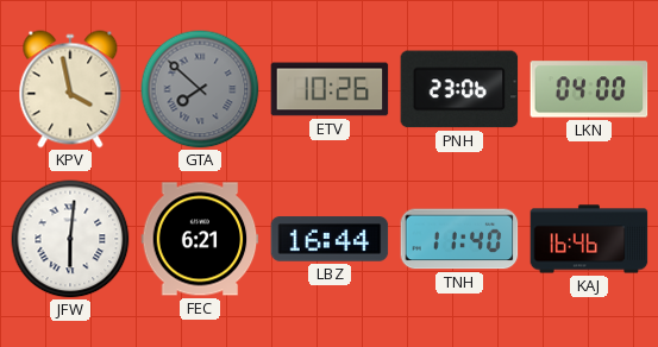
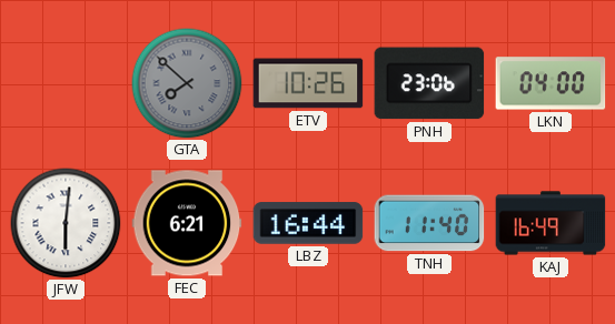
KPV: 3:58 -> none (70, 89)
KAJ: 16:46 -> 16:49 (550, 223)
